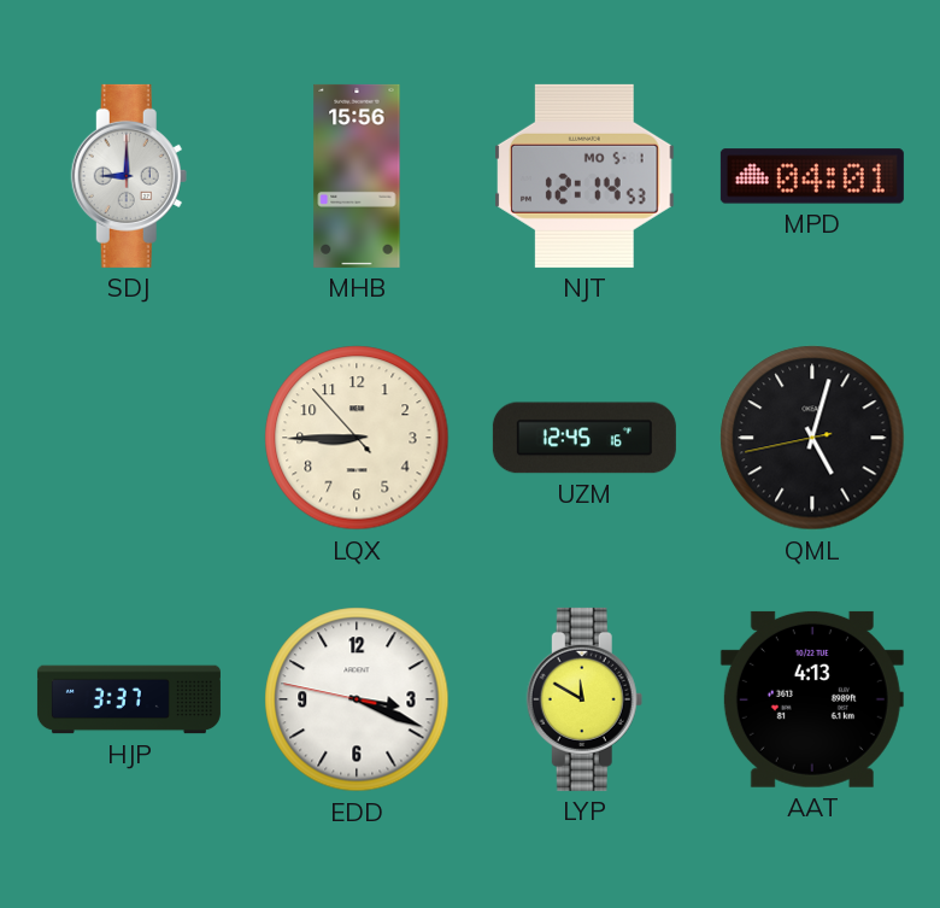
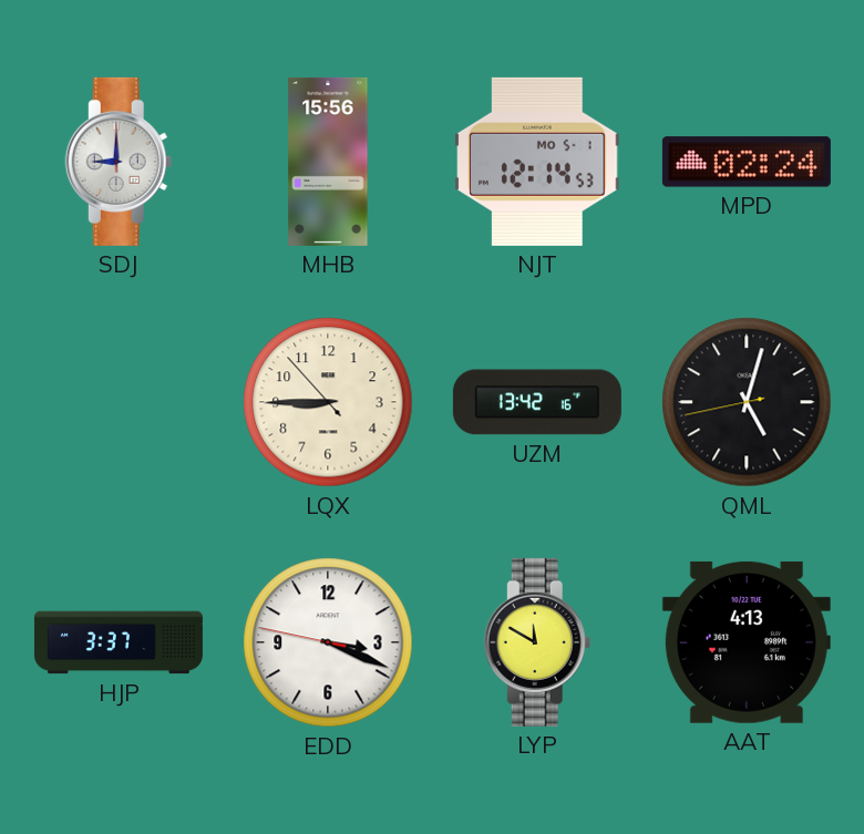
MPD: 04:01 -> 02:24 (747, 162)
UZM: 12:45 -> 13:42 (537, 402)
